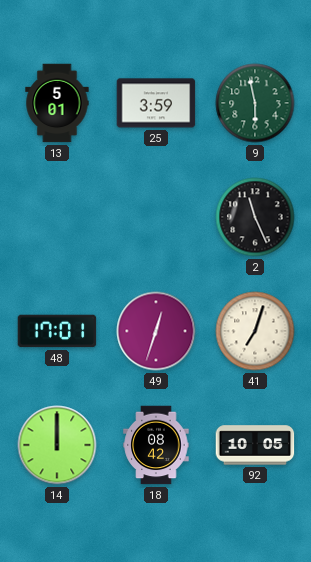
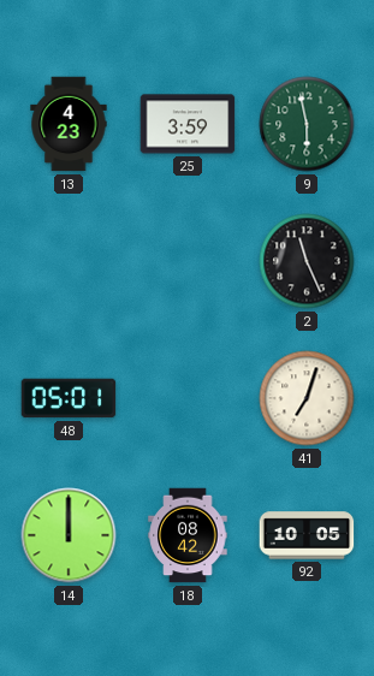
13: 5:01 -> 4:23 (69, 124)
48: 17:01 -> 05:01 (69, 398)
49: 12:33 -> none (156, 331)
